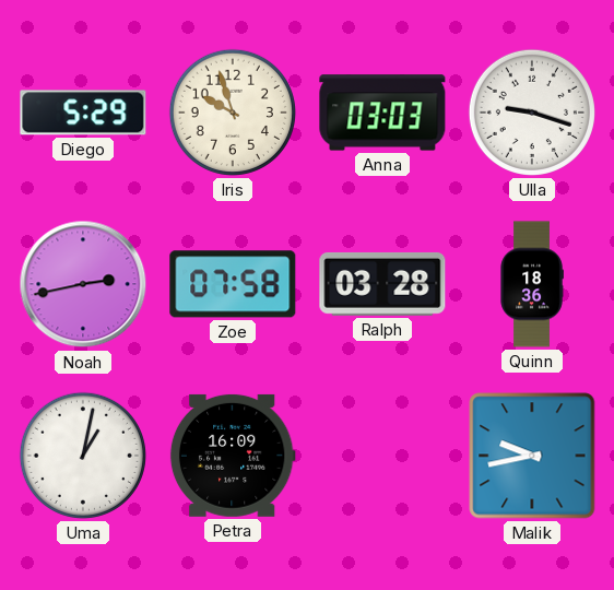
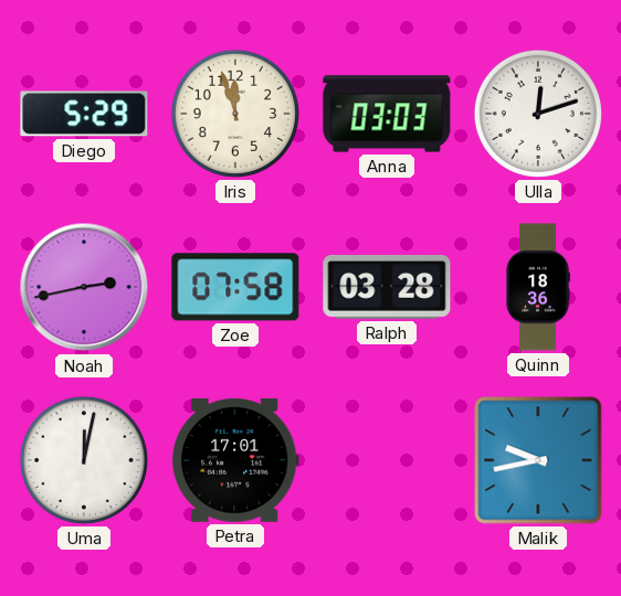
Iris: 9:57 -> 11:57 (235, 114)
Ulla: 9:18 -> 12:12 (538, 114)
Uma: 1:02 -> 12:02 (84, 460)
Petra: 16:09 -> 17:01 (235, 460)
